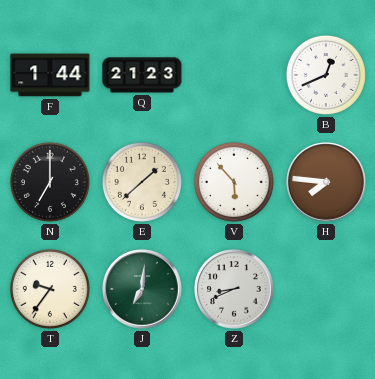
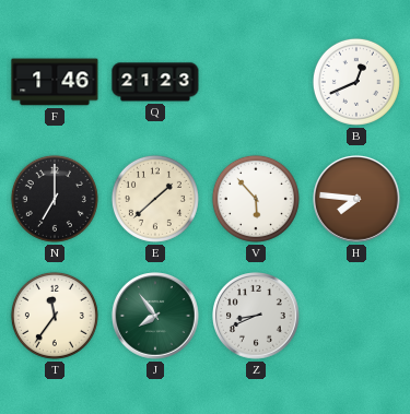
F: 1:44 -> 1:46 (55, 82)
T: 9:36 -> 11:36 (55, 316)
J: 7:01 -> 7:54 (155, 316)
